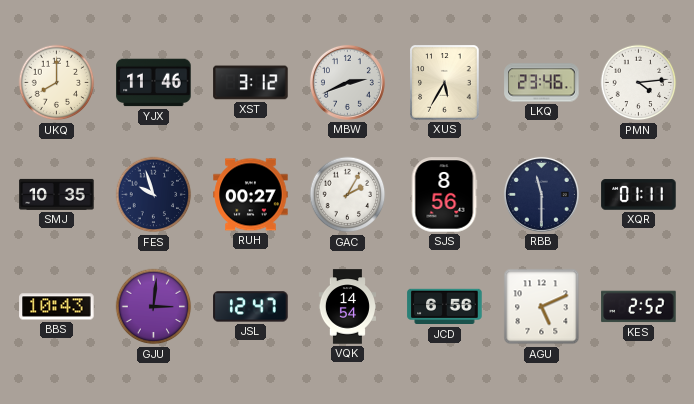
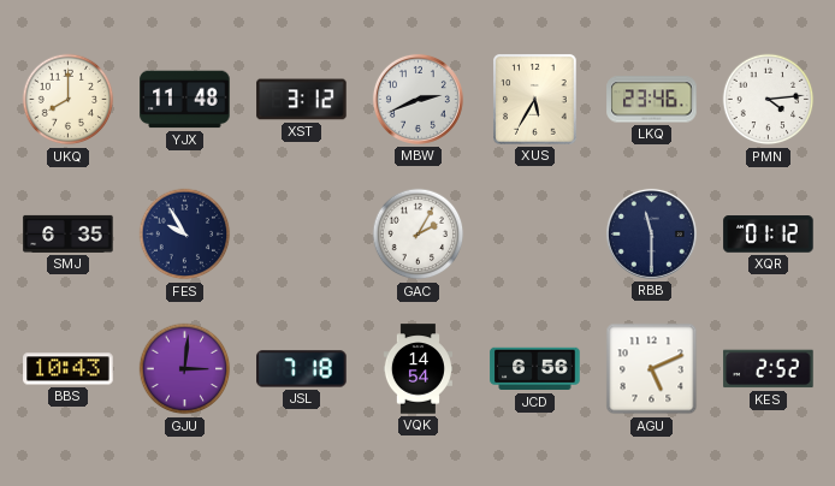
YJX: 11:46 -> 11:48 (185, 100)
SMJ: 10:35 -> 6:35 (69, 233)
FES: 9:57 -> 9:55 (185, 235)
RUH: 00:27 -> none (251, 195)
SJS: 8:56 -> none (444, 195)
XQR: 01:11 -> 01:12 (769, 235)
JSL: 12:47 -> 7:18 (302, 369)
